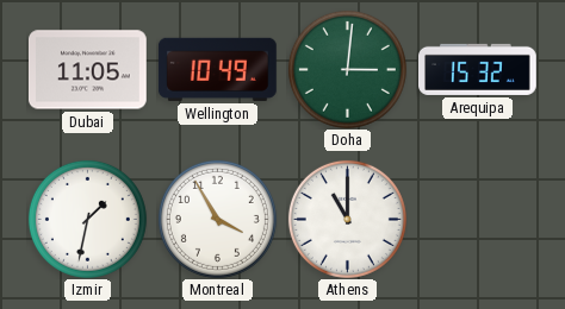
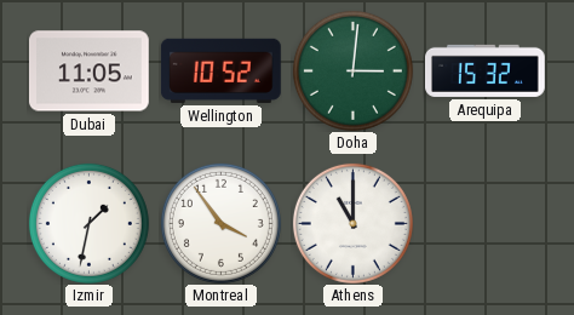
Wellington: 10:49 -> 10:52 (220, 70)
Montreal: 3:55 -> 3:54 (220, 223)
